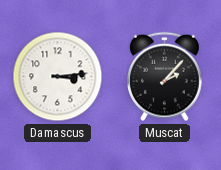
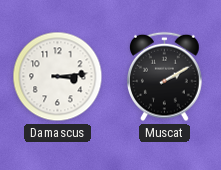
Muscat: 2:07 -> 2:10 (165, 77)
